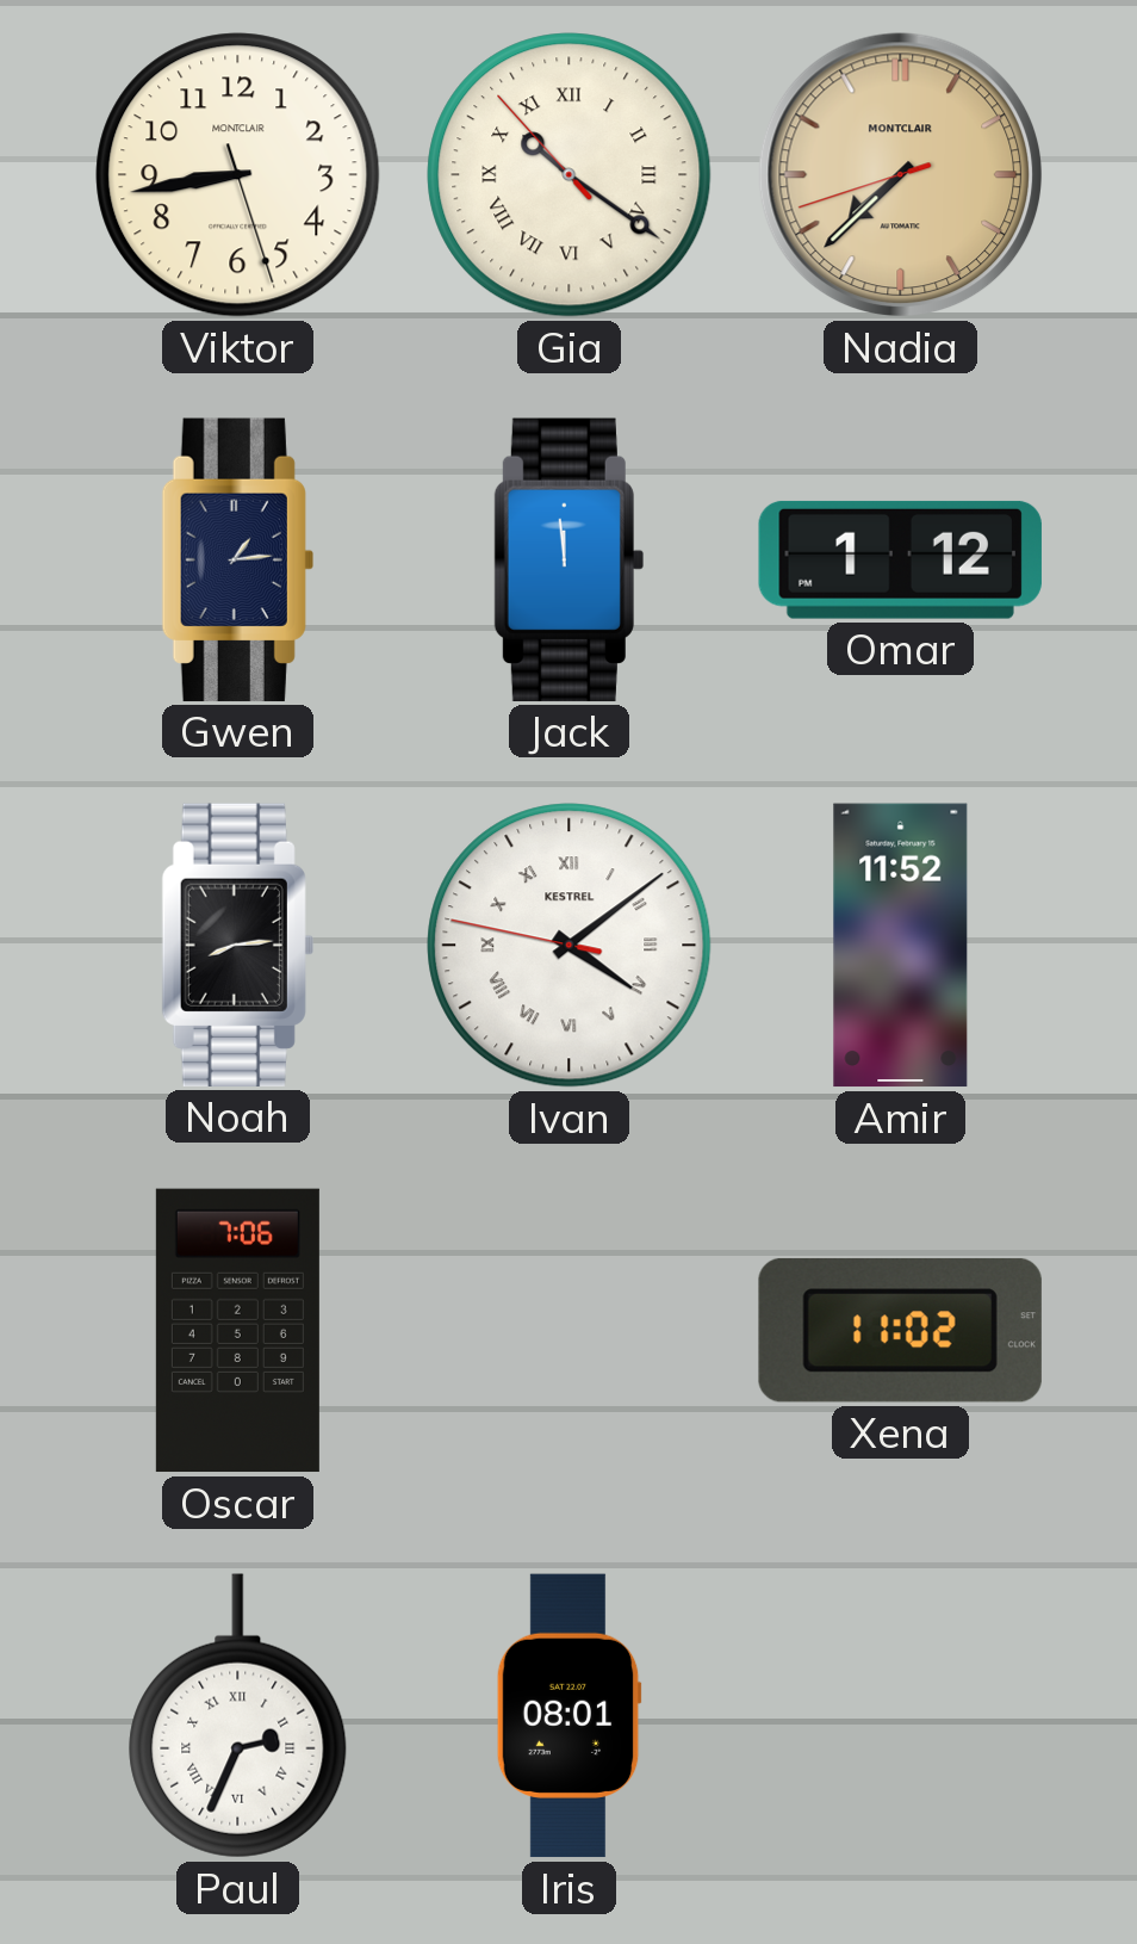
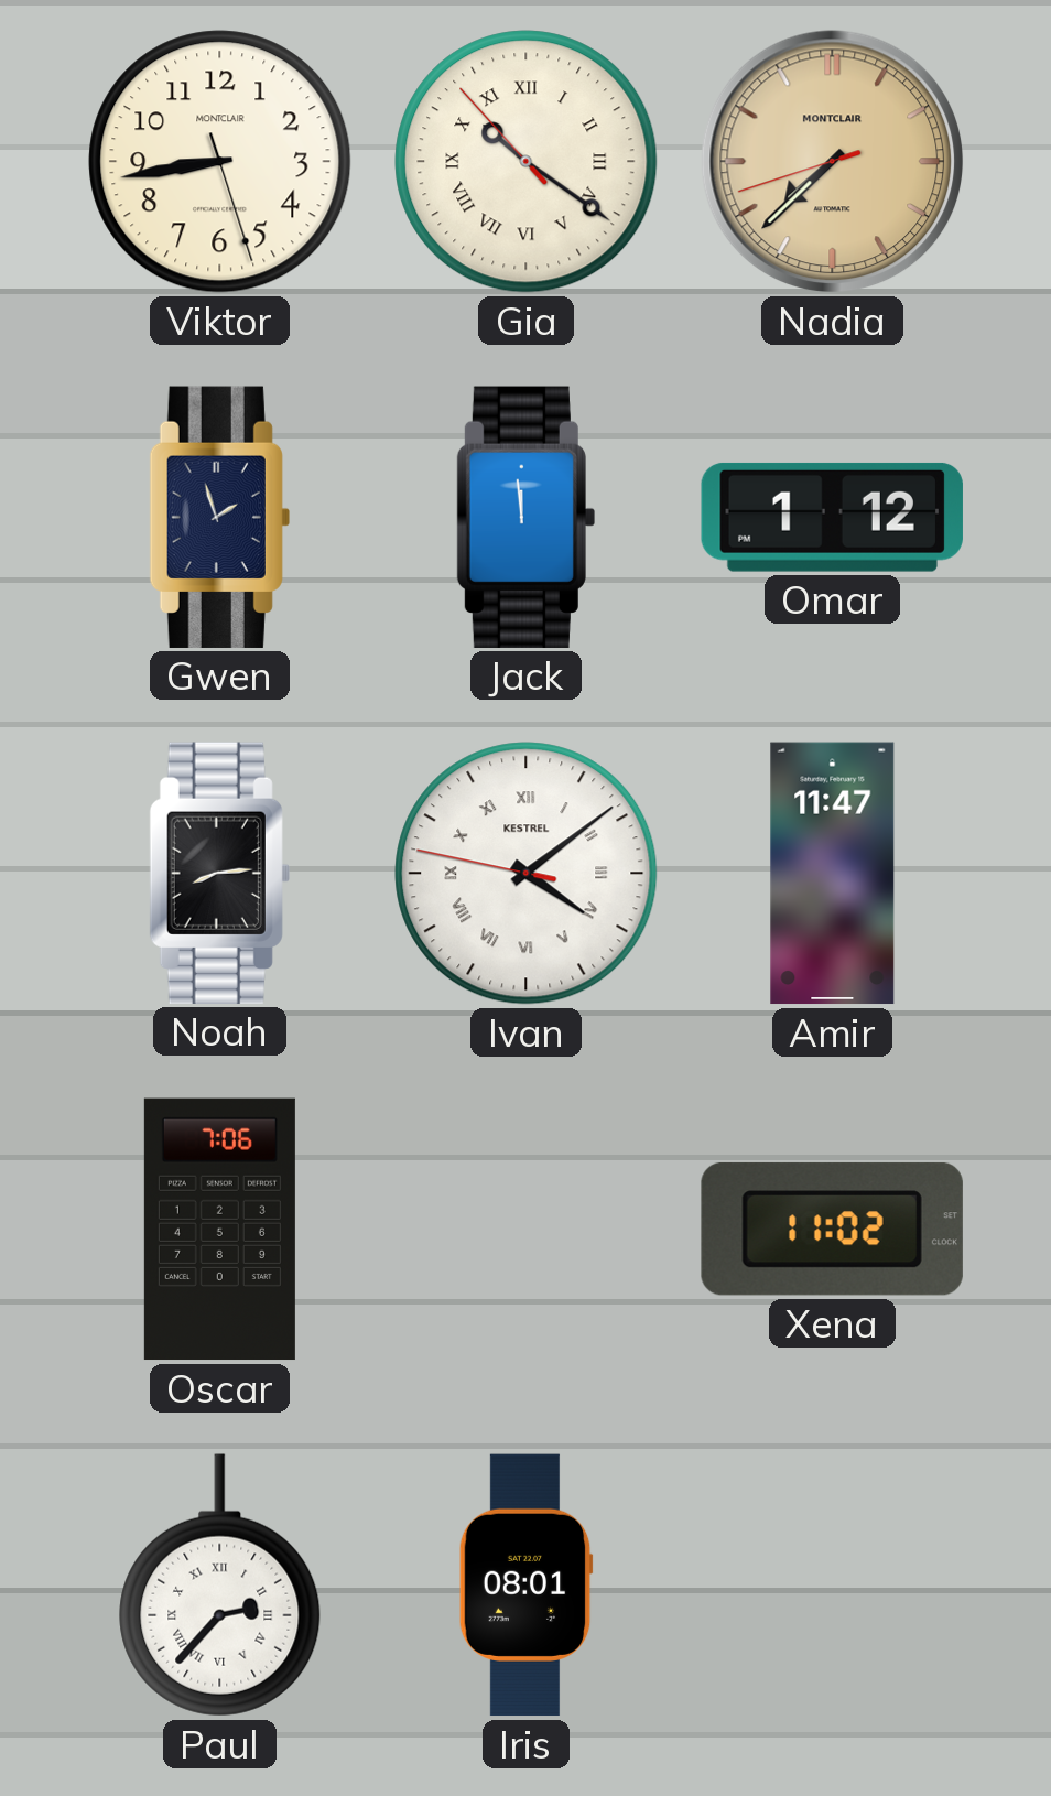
Gwen: 1:14 -> 1:57 (219, 517)
Amir: 11:52 -> 11:47 (833, 874)
Paul: 2:34 -> 2:37 (220, 1586)
